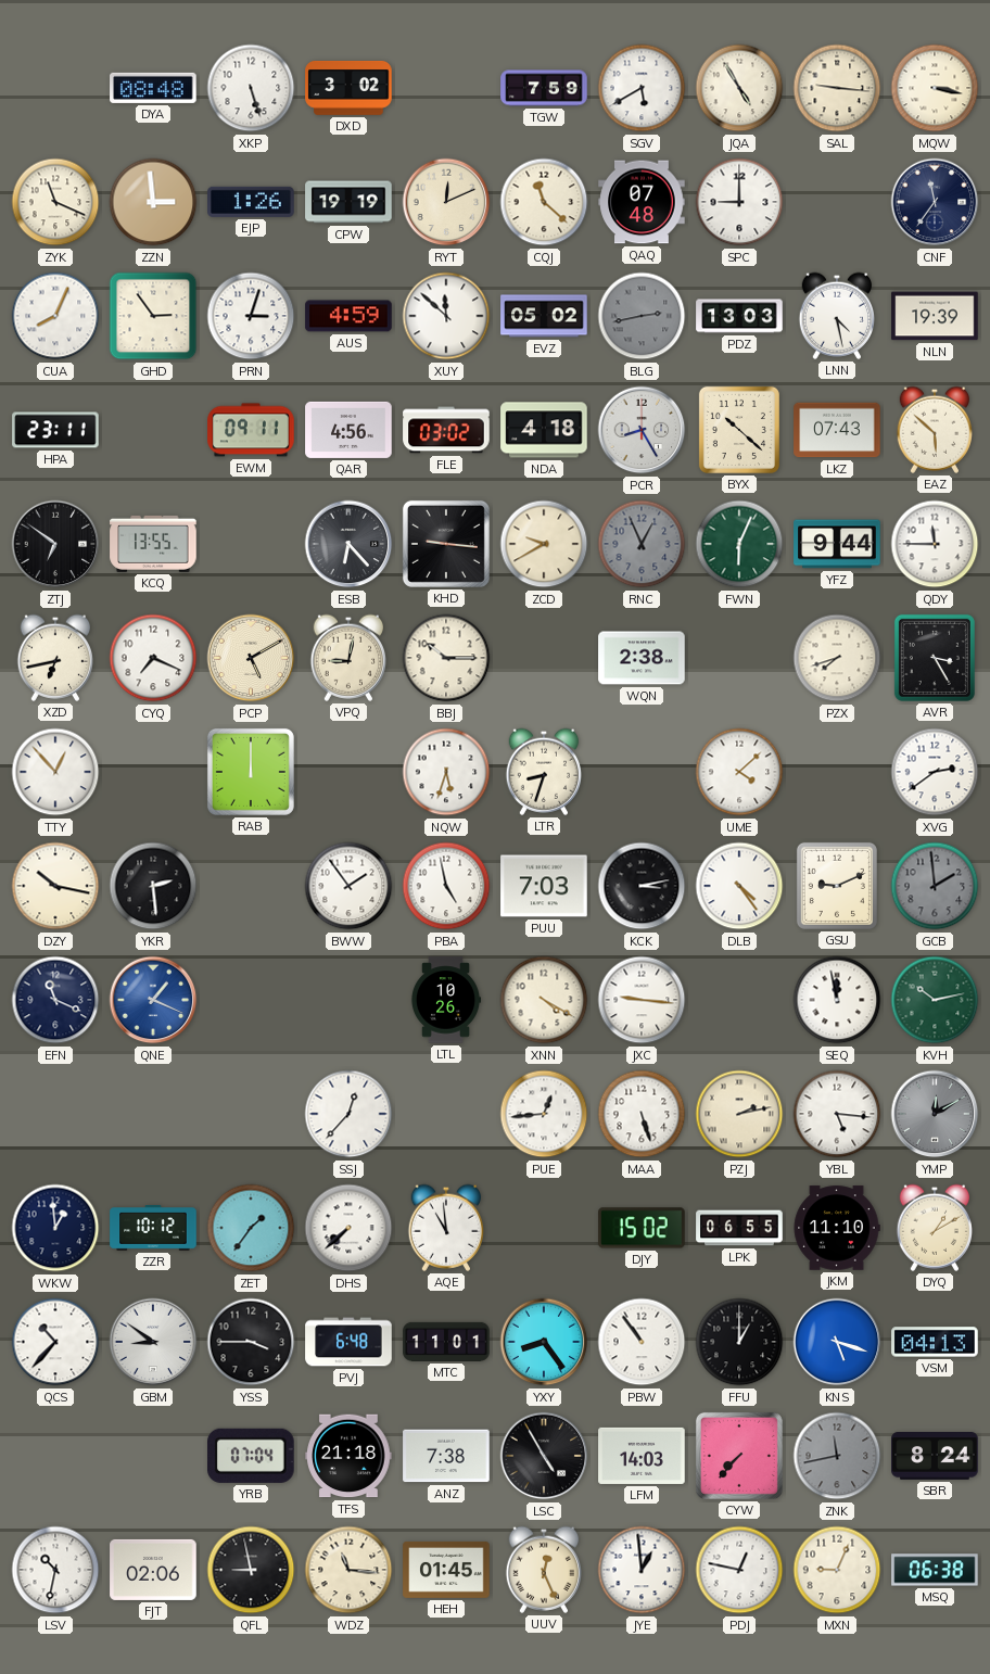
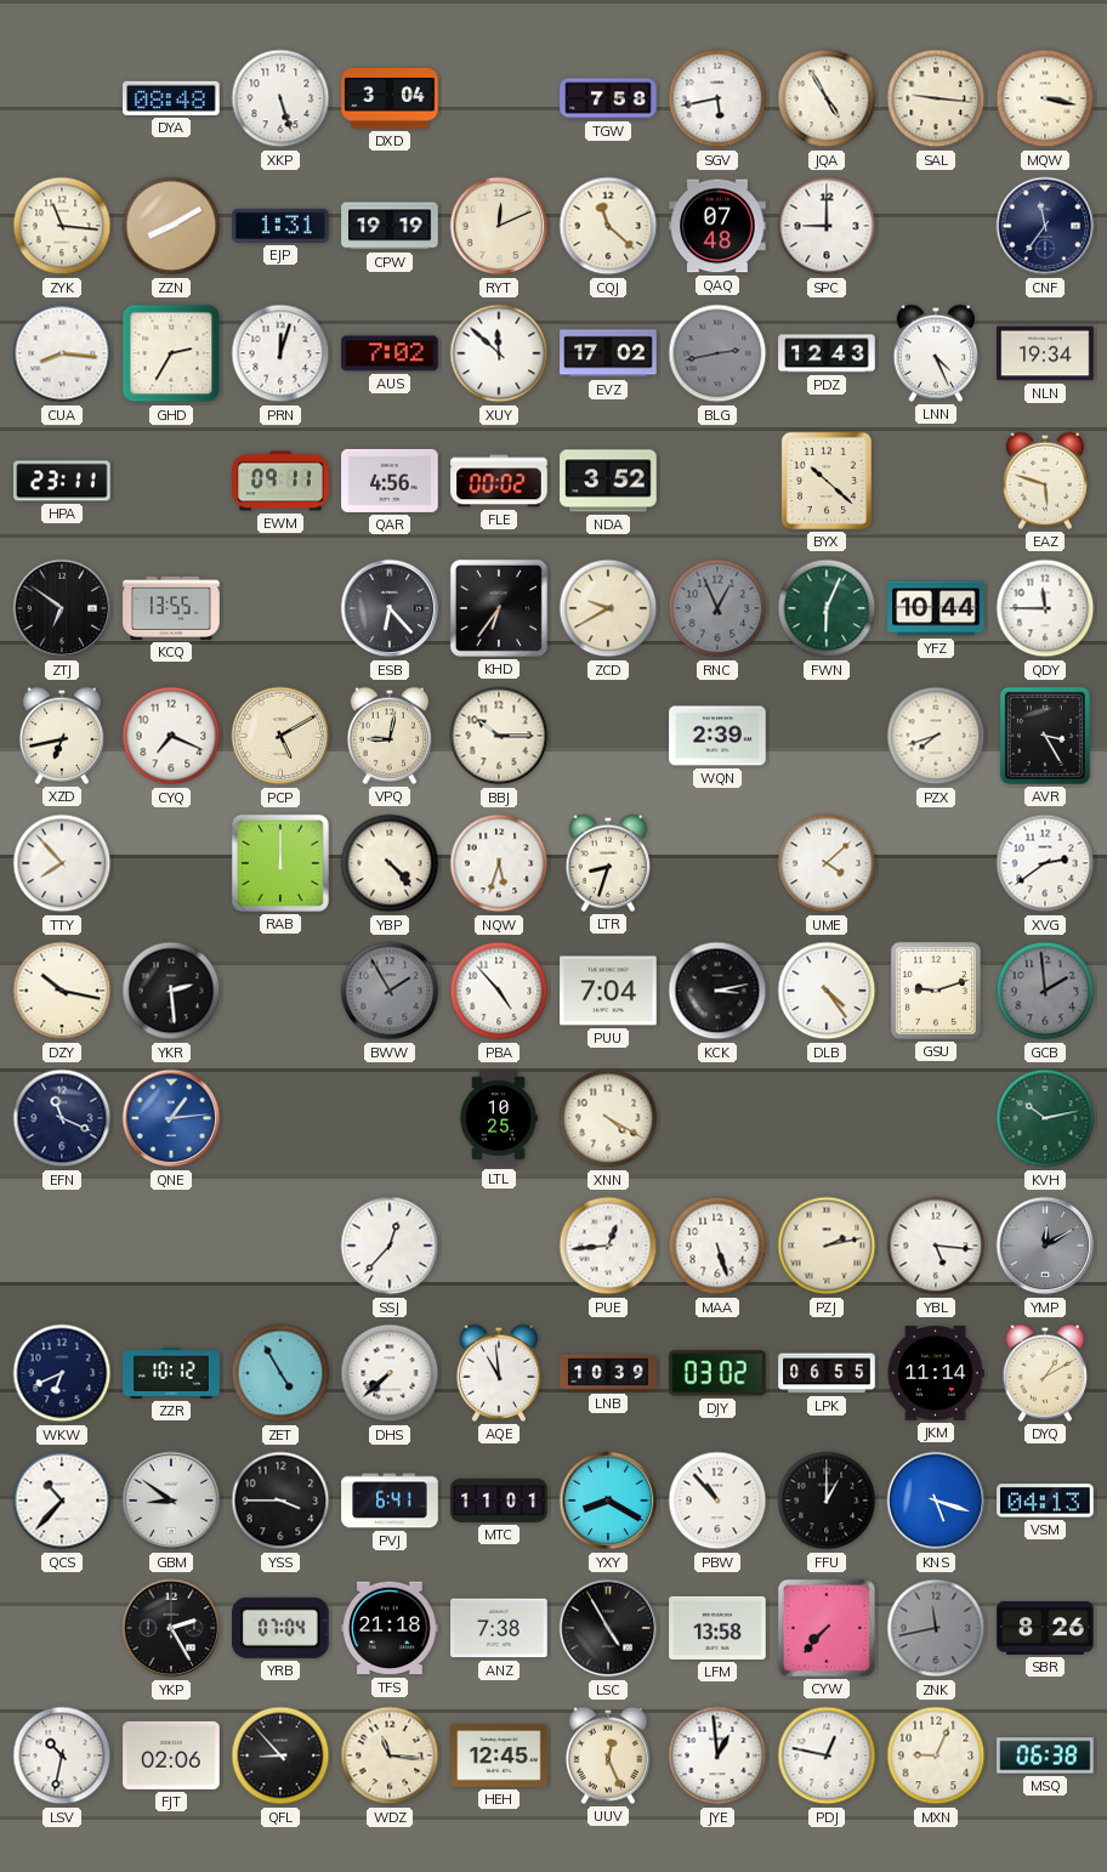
DXD: 3:02 -> 3:04 (390, 100)
TGW: 7:59 -> 7:58 (608, 98)
SGV: 5:40 -> 5:43 (717, 98)
ZYK: 11:19 -> 11:16 (62, 226)
ZZN: 2:59 -> 8:10 (171, 226)
EJP: 1:26 -> 1:31 (280, 226)
CUA: 8:04 -> 8:16 (62, 353)
GHD: 2:54 -> 2:35 (171, 353)
PRN: 3:03 -> 12:03 (280, 353)
AUS: 4:59 -> 7:02 (390, 353)
EVZ: 05:02 -> 17:02 (608, 353)
PDZ: 13:03 -> 12:43 (827, 353)
LNN: 4:28 -> 4:26 (936, 353)
NLN: 19:39 -> 19:34 (1045, 353)
FLE: 03:02 -> 00:02 (499, 481)
NDA: 4:18 -> 3:52 (608, 481)
PCR: 8:25 -> none (642, 430)
LKZ: 07:43 -> none (837, 430)
EAZ: 5:52 -> 5:48 (1045, 481)
KHD: 9:16 -> 6:36 (499, 608)
YFZ: 9:44 -> 10:44 (936, 608)
WQN: 2:38 -> 2:39 (717, 736)
TTY: 12:53 -> 7:53 (62, 863)
YBP: none -> 4:23 (390, 863)
BWW: 1:54 -> 1:55 (390, 991)
BWW dial: white -> grey (390, 991)
PBA: 4:58 -> 4:53 (499, 991)
PUU: 7:03 -> 7:04 (608, 991)
GSU: 9:11 -> 9:12 (936, 991)
QNE: 1:19 -> 1:14 (171, 1118)
LTL: 10:26 -> 10:25 (498, 1118)
JXC: 9:16 -> none (642, 1000)
SEQ: 11:58 -> none (837, 1000)
WKW: 12:59 -> 6:41 (62, 1373)
ZET: 1:36 -> 4:55 (280, 1373)
LNB: none -> 10:39 (608, 1373)
DJY: 15:02 -> 03:02 (717, 1373)
JKM: 11:10 -> 11:14 (936, 1373)
PVJ: 6:48 -> 6:41 (390, 1501)
YXY: 8:24 -> 8:20 (608, 1501)
PBW: 10:54 -> 10:53 (717, 1501)
YKP: none -> 2:25 (171, 1628)
LFM: 14:03 -> 13:58 (717, 1628)
SBR: 8:24 -> 8:26 (1045, 1629)
QFL: 8:58 -> 8:53 (280, 1755)
HEH: 01:45 -> 12:45 (499, 1755)
